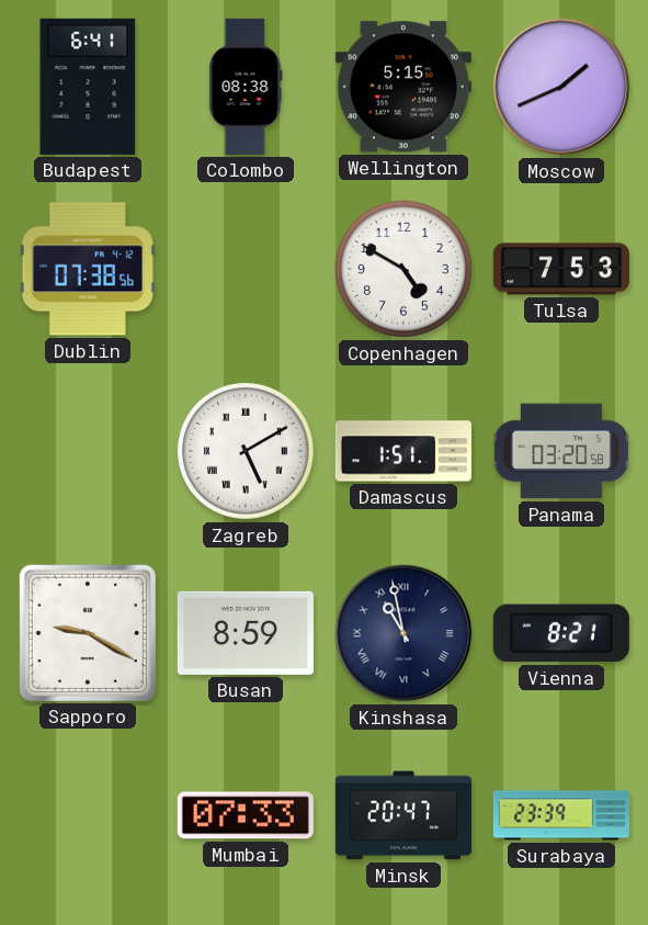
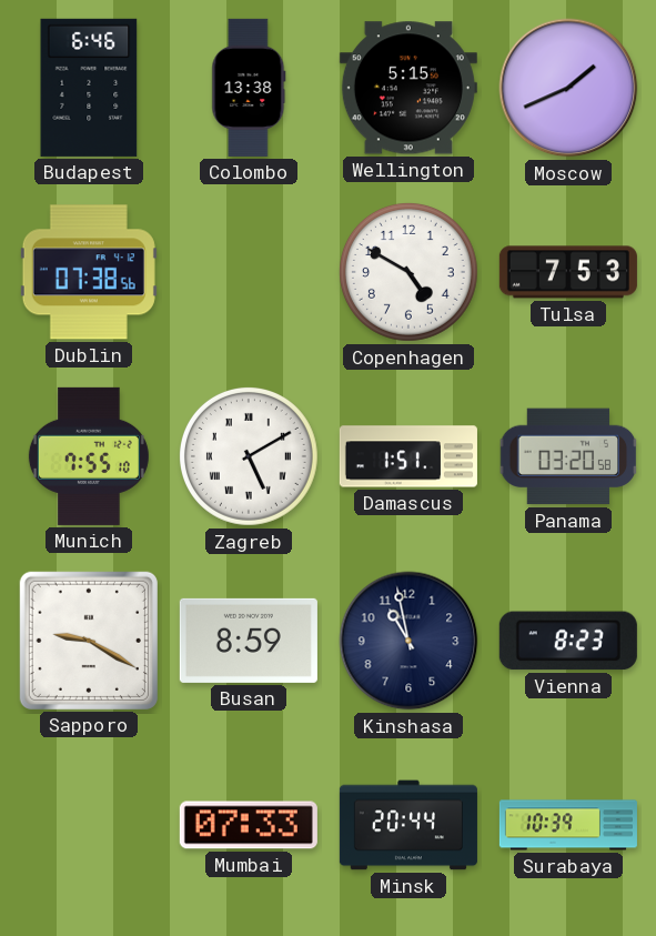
Budapest: 6:41 -> 6:46 (89, 88)
Colombo: 08:38 -> 13:38 (249, 88)
Munich: none -> 7:55 (89, 456)
Kinshasa numerals: Roman -> Arabic (408, 641)
Vienna: 8:21 -> 8:23 (568, 641)
Minsk: 20:47 -> 20:44 (408, 825)
Surabaya: 23:39 -> 10:39 (568, 825)
